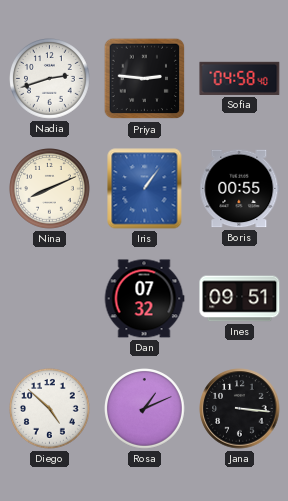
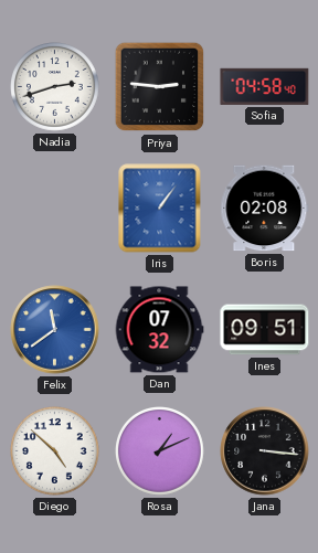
Nina: 8:11 -> none (50, 189)
Boris: 00:55 -> 02:08 (265, 209)
Felix: none -> 11:39 (55, 330)
